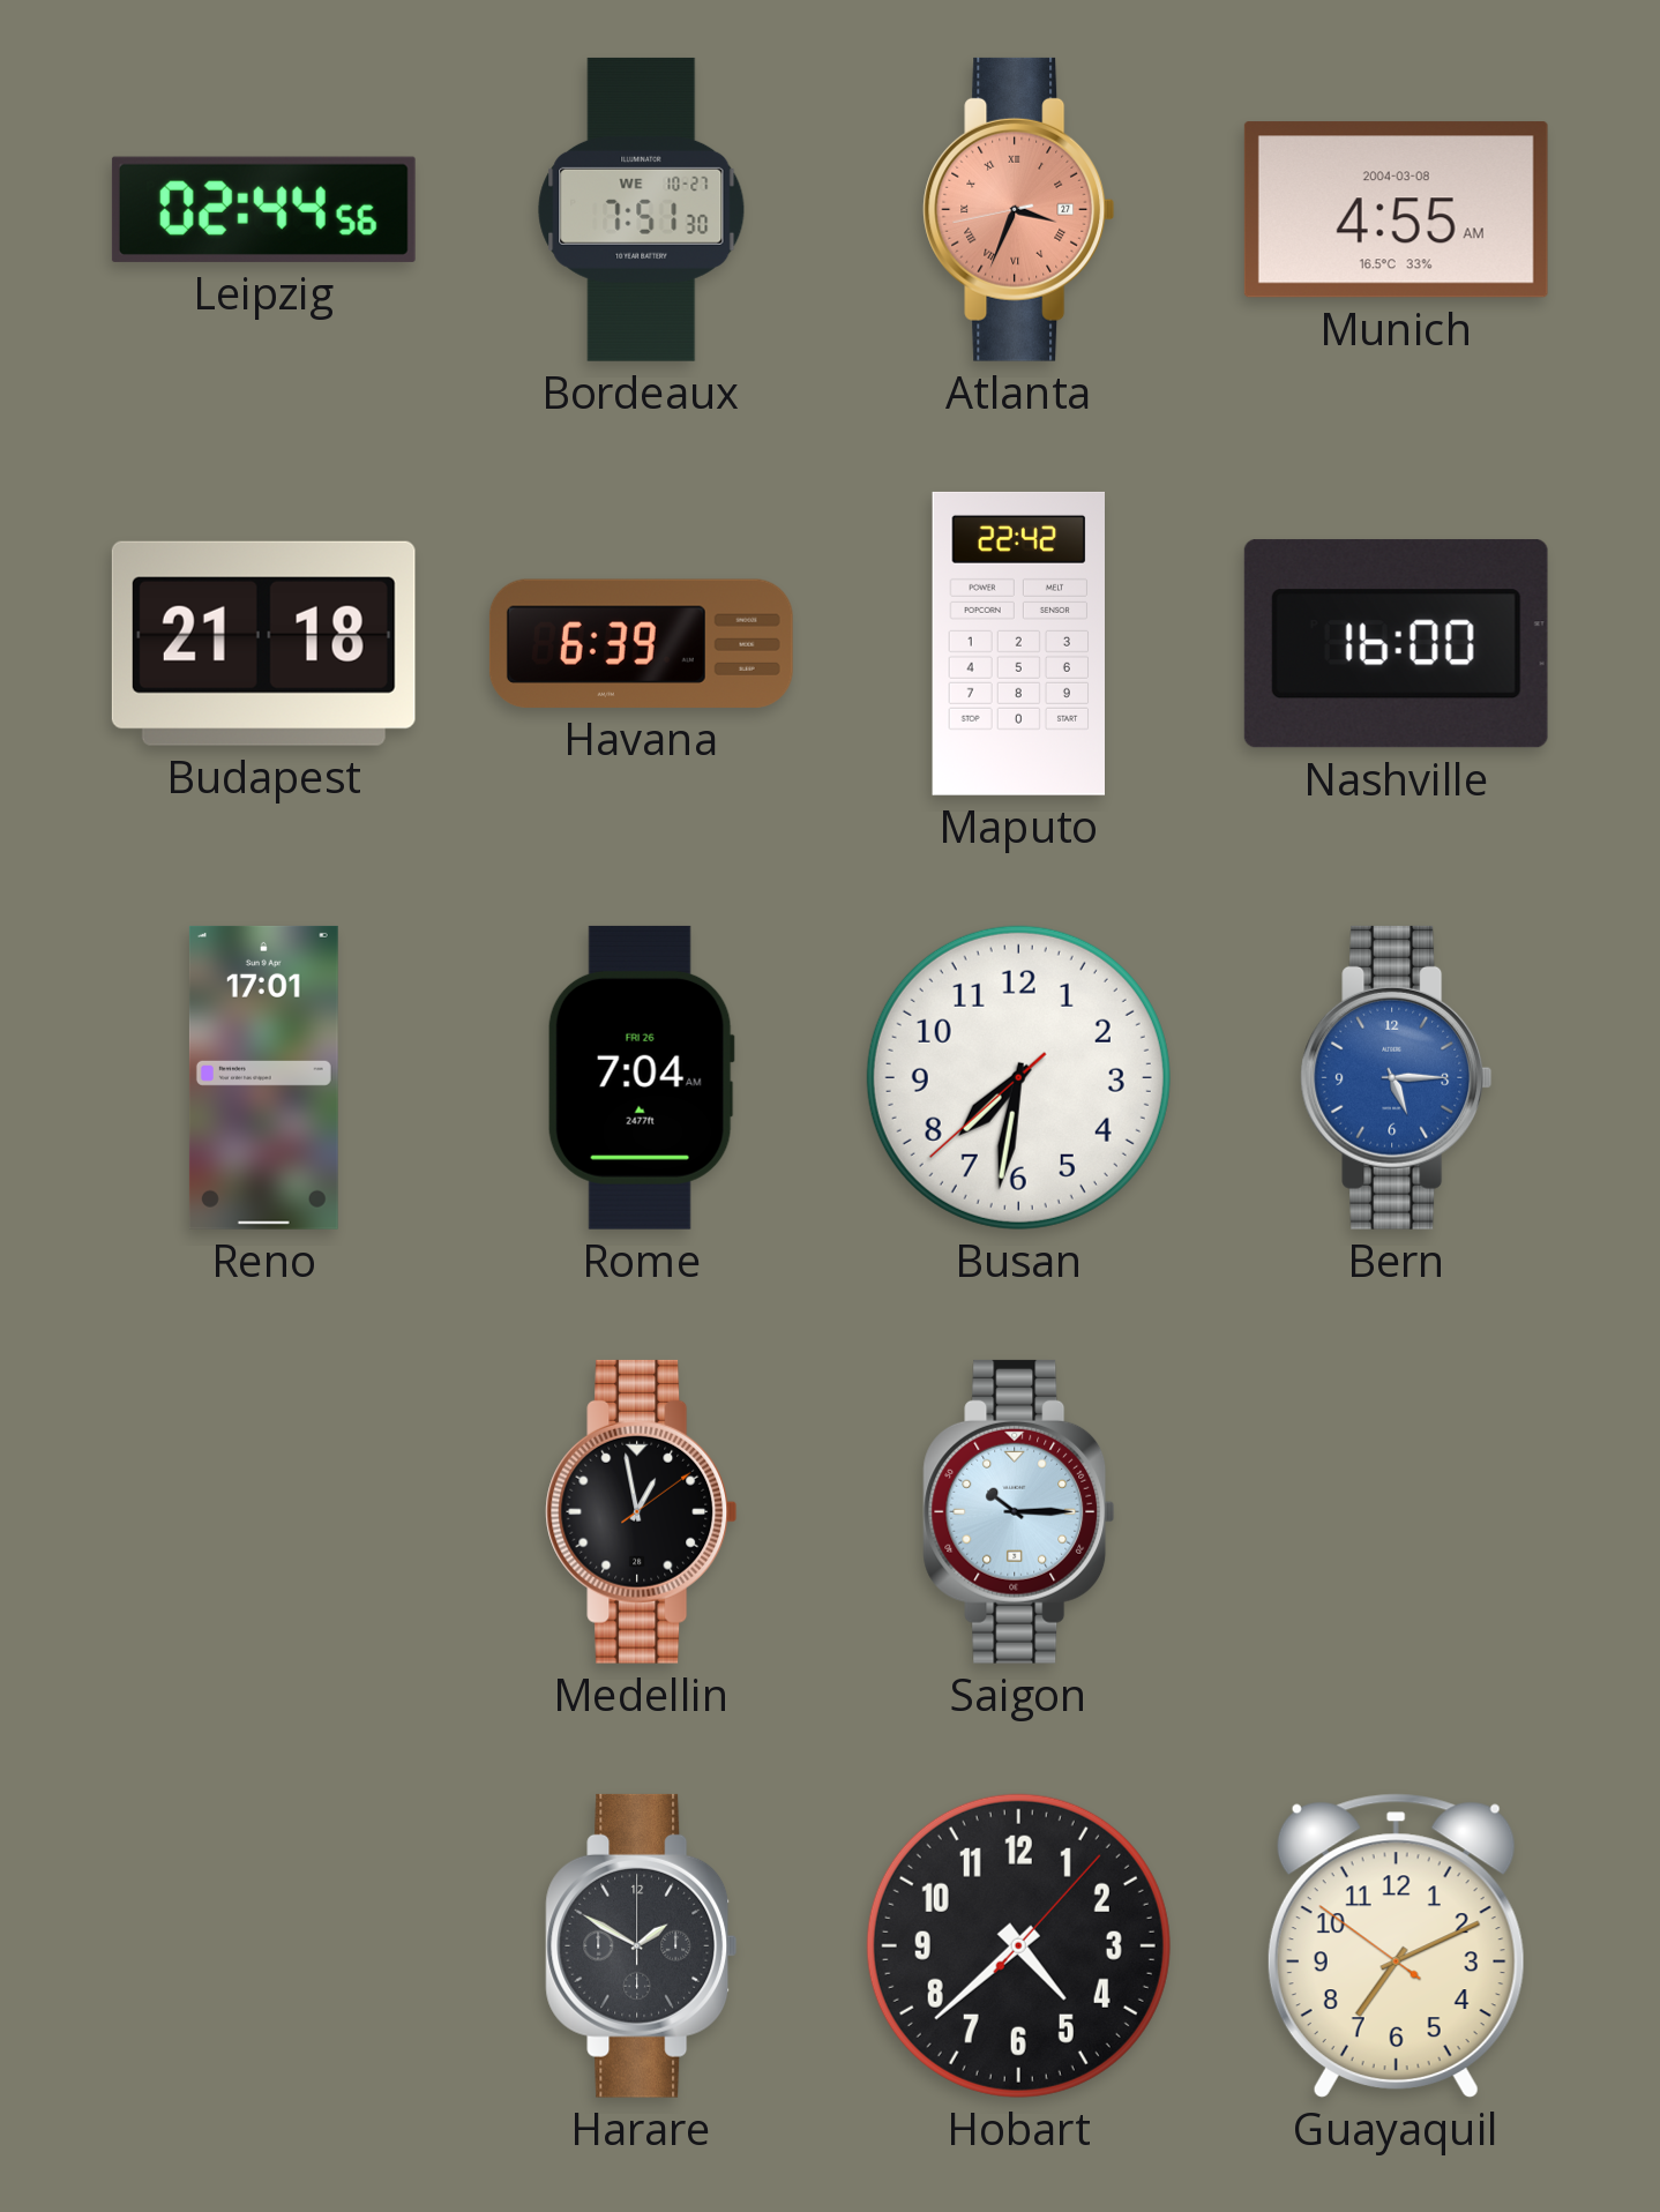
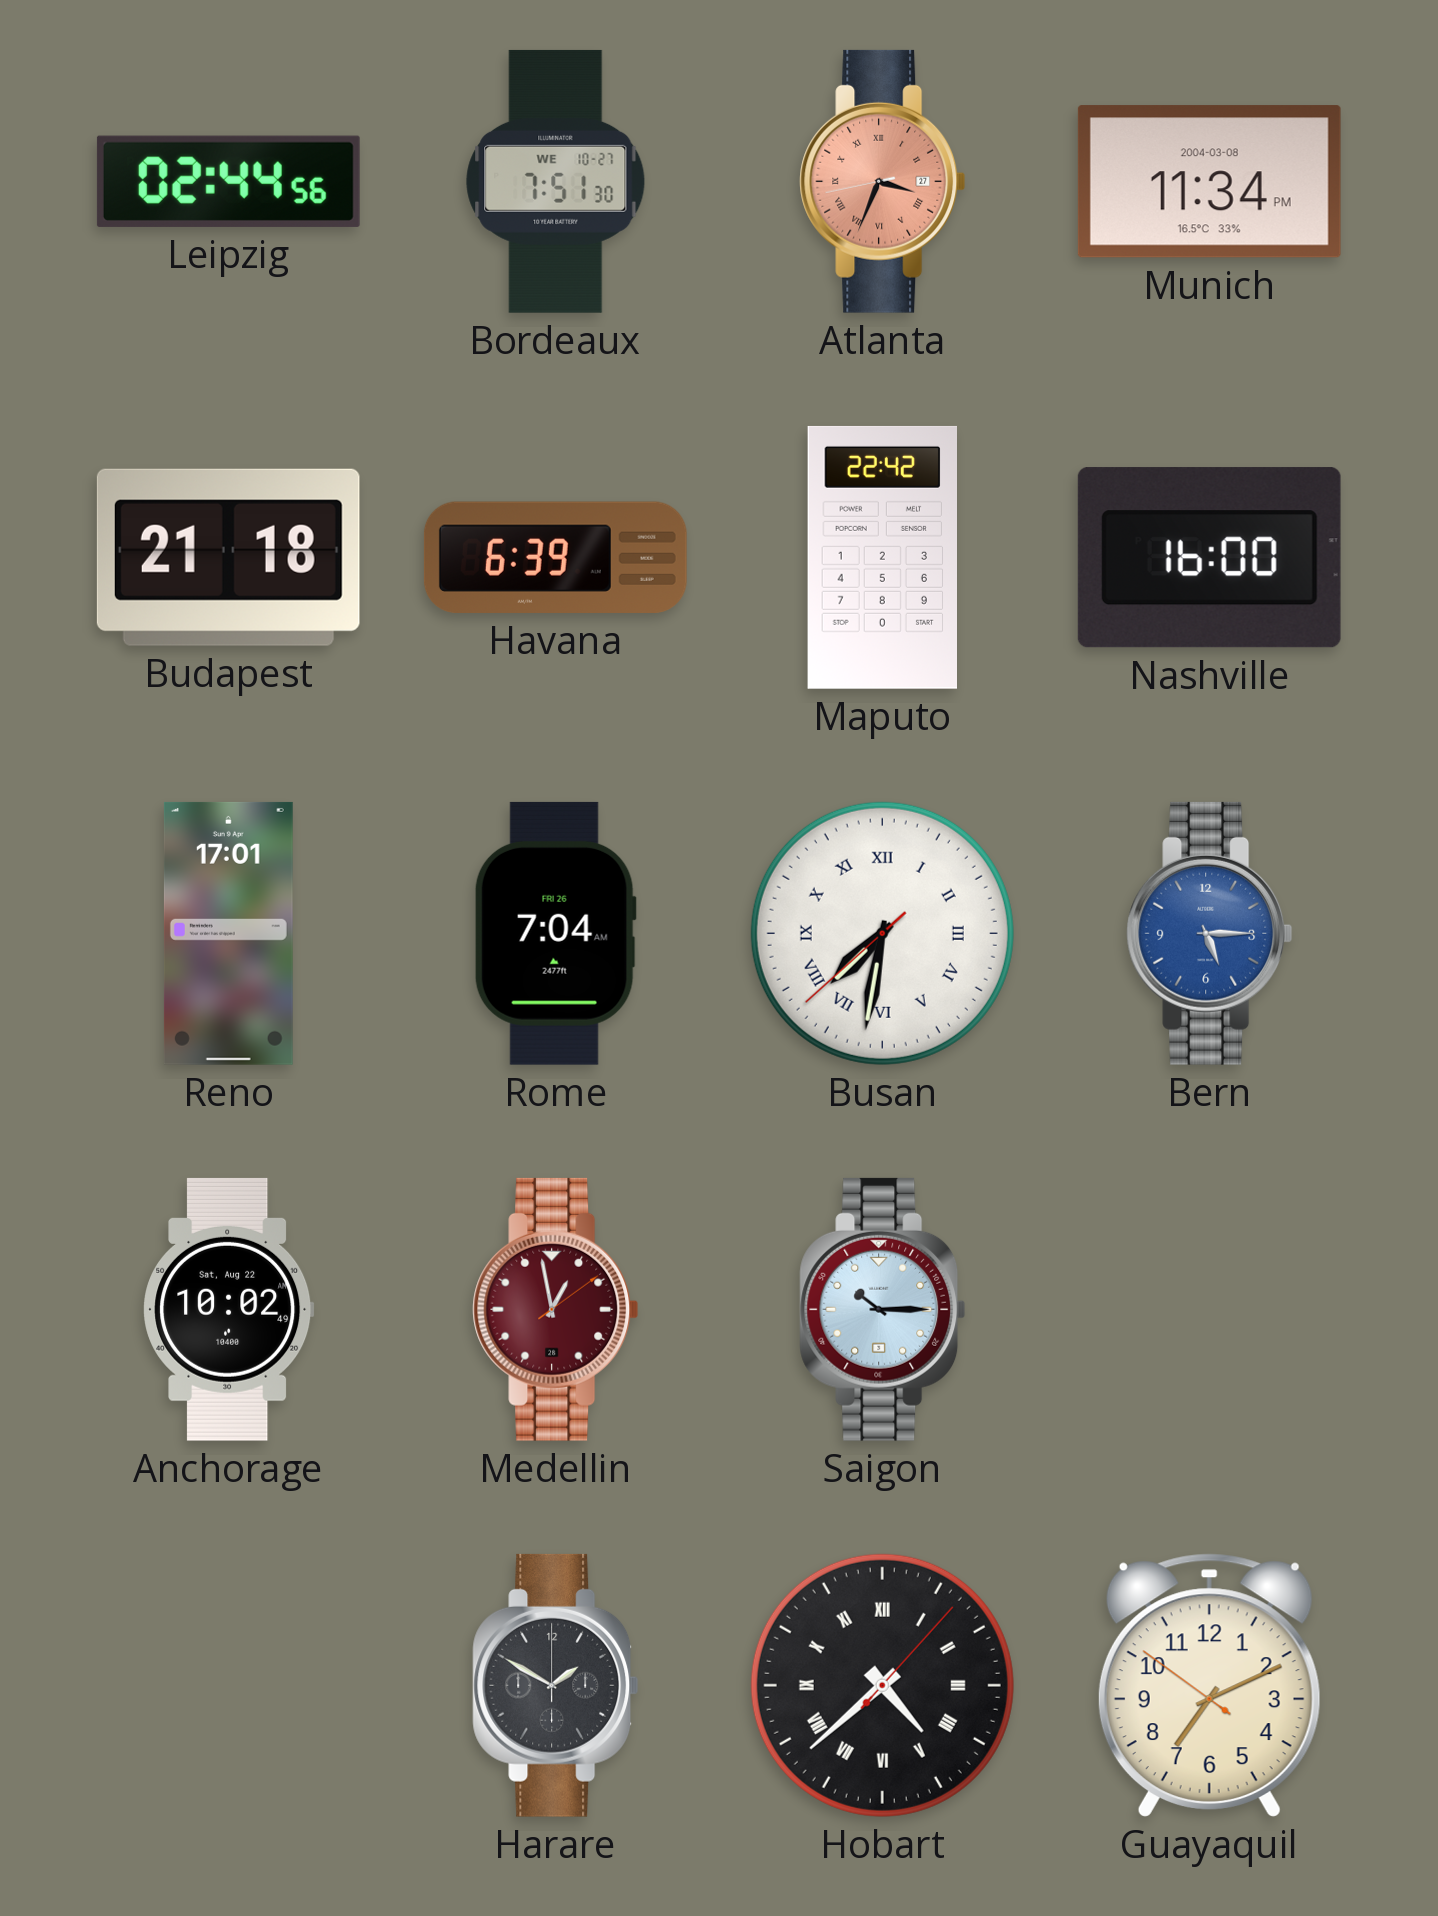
Munich: 4:55 -> 11:34 (1209, 182)
Busan numerals: Arabic -> Roman (882, 933)
Anchorage: none -> 10:02 (229, 1309)
Medellin dial: black -> burgundy (556, 1309)
Hobart numerals: Arabic -> Roman (882, 1685)
